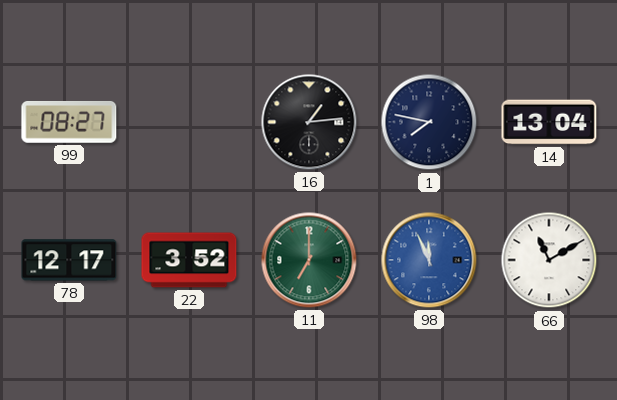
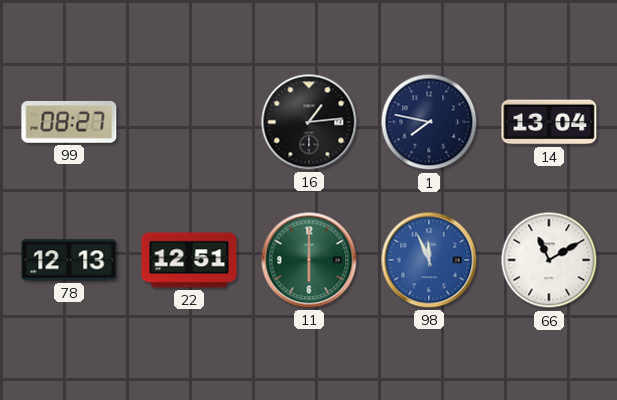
78: 12:17 -> 12:13 (69, 260)
22: 3:52 -> 12:51 (189, 260)
11: 7:00 -> 6:00 (309, 260)
